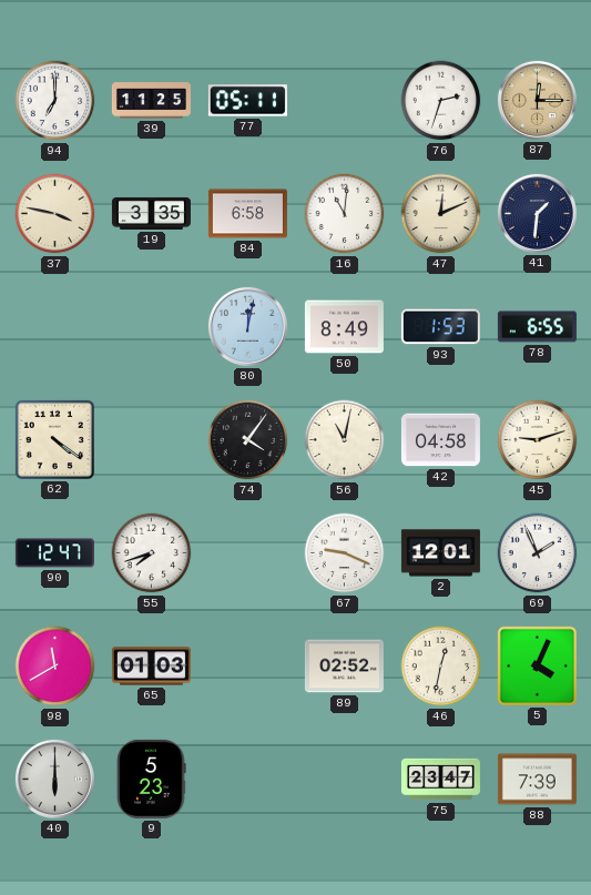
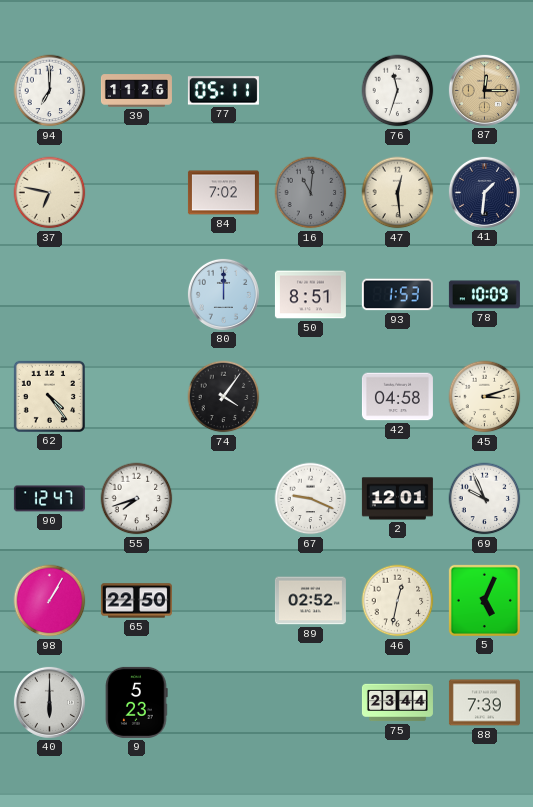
39: 11:25 -> 11:26 (136, 91)
76: 2:33 -> 11:33 (398, 91)
37: 3:47 -> 6:47 (50, 193)
19: 3:35 -> none (151, 213)
84: 6:58 -> 7:02 (223, 193)
16 dial: white -> grey (311, 193)
47: 12:11 -> 12:29 (398, 193)
80: 12:02 -> 12:00 (223, 294)
50: 8:49 -> 8:51 (310, 295)
78: 6:55 -> 10:09 (484, 295)
62: 4:21 -> 4:24 (49, 396)
56: 11:02 -> none (345, 440)
45: 9:12 -> 3:12 (485, 397)
69: 1:56 -> 9:56 (485, 499)
98: 11:40 -> 1:05 (50, 601)
65: 01:03 -> 22:50 (136, 601)
5: 4:04 -> 5:04 (484, 600)
75: 23:47 -> 23:44 (397, 703)
